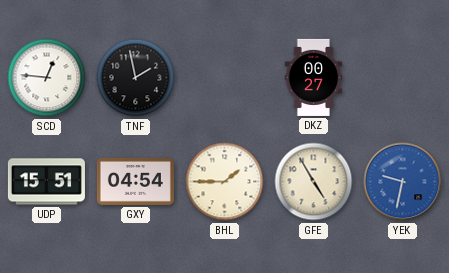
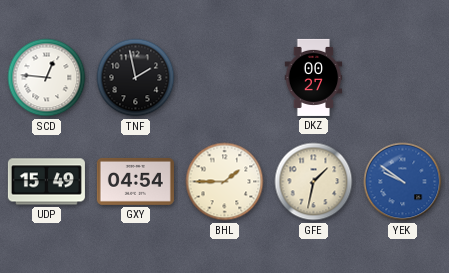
UDP: 15:51 -> 15:49 (46, 182)
GFE: 4:55 -> 1:32 (314, 182)
YEK: 9:32 -> 9:51 (403, 182)
